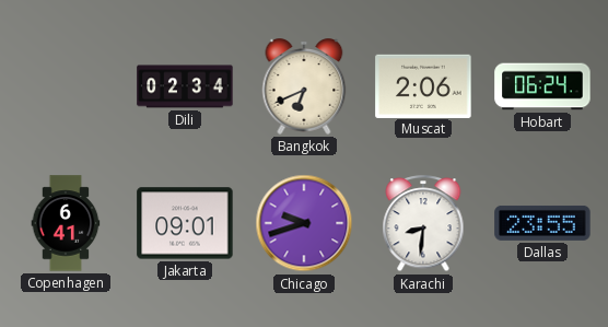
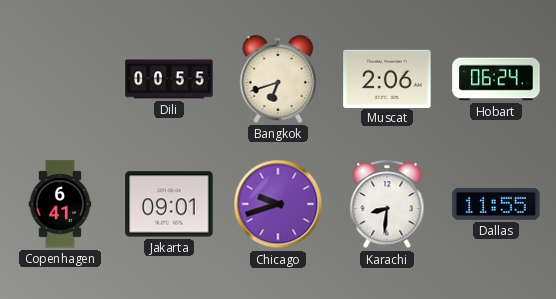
Dili: 02:34 -> 00:55 (169, 79)
Bangkok: 6:41 -> 6:42 (278, 79)
Dallas: 23:55 -> 11:55 (496, 204)
